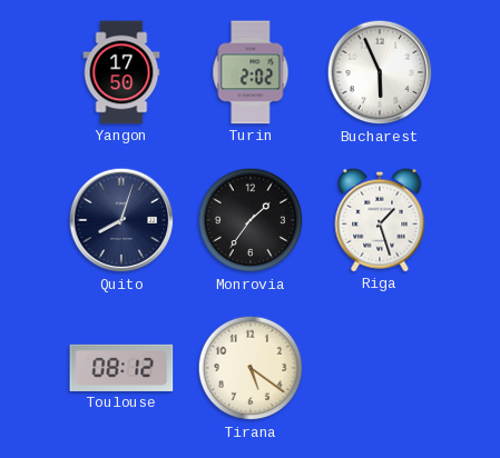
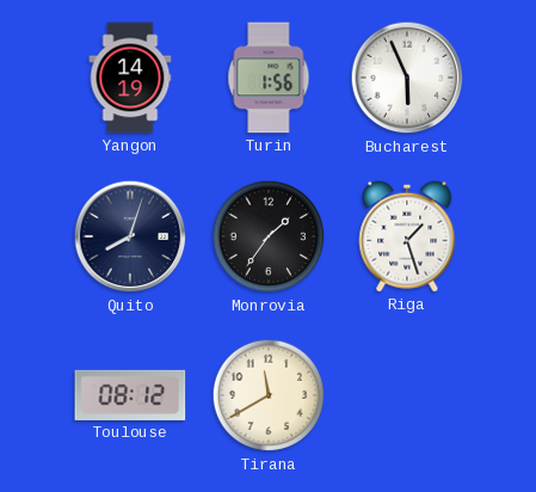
Yangon: 17:50 -> 14:19 (130, 78)
Turin: 2:02 -> 1:56 (269, 78)
Tirana: 5:21 -> 11:40 (269, 395)
